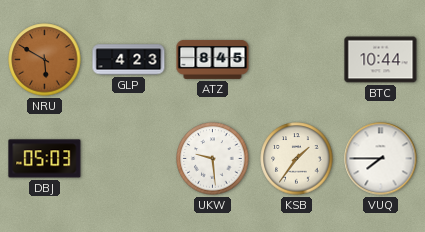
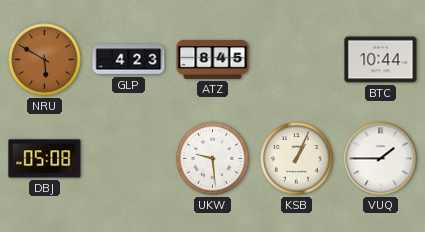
DBJ: 05:03 -> 05:08 (45, 159)
KSB: 1:36 -> 1:04 (297, 159)
VUQ: 7:45 -> 1:45 (381, 159)
